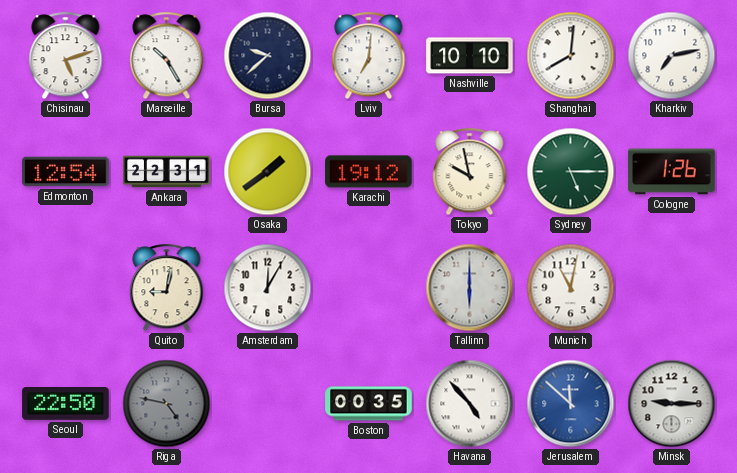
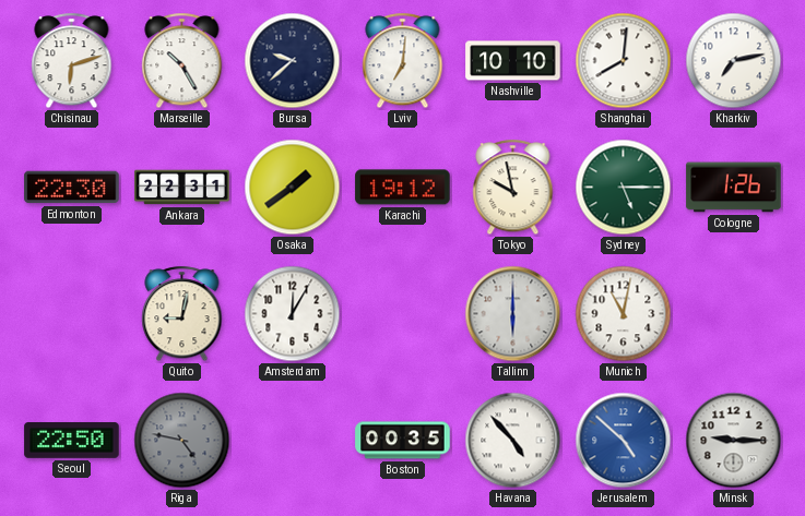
Chisinau: 5:12 -> 6:12 (72, 61)
Edmonton: 12:54 -> 22:30 (72, 188)
Jerusalem: 11:52 -> 4:52 (624, 441)
